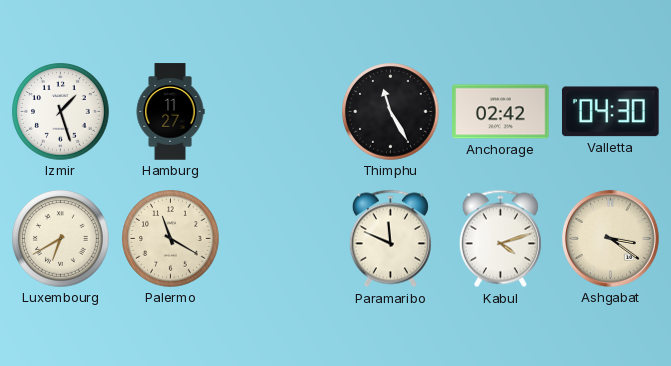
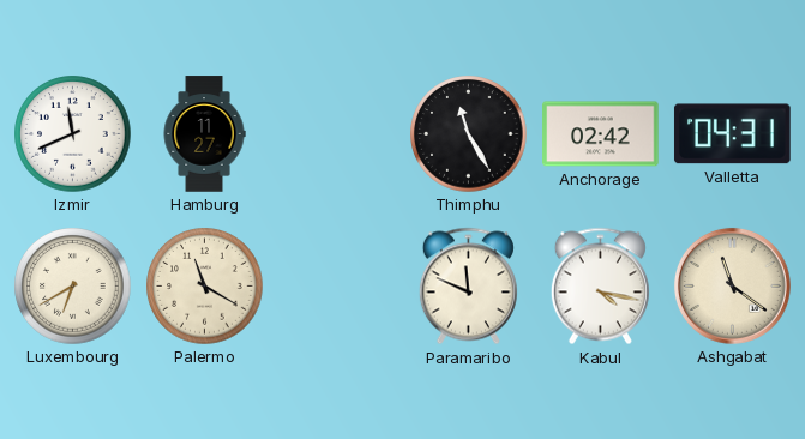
Izmir: 1:27 -> 11:41 (73, 134)
Valletta: 04:30 -> 04:31 (732, 134)
Kabul: 4:12 -> 4:17 (600, 287)
Ashgabat: 3:21 -> 11:21 (732, 285)
